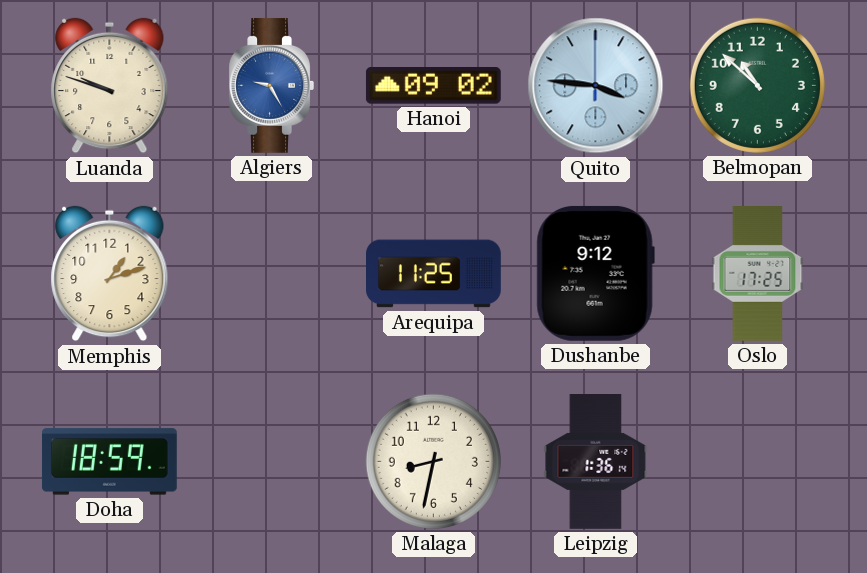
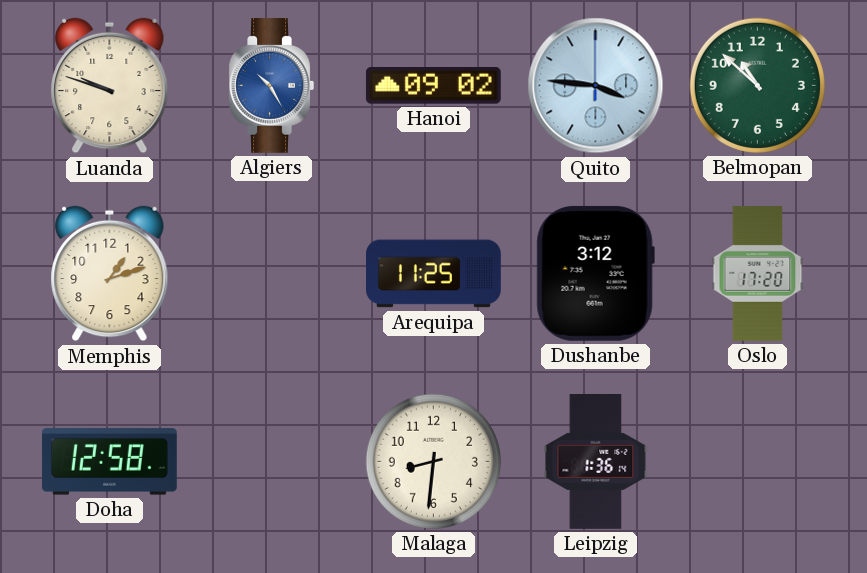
Algiers: 9:25 -> 10:25 (271, 85)
Dushanbe: 9:12 -> 3:12 (595, 273)
Oslo: 17:25 -> 17:20 (758, 274)
Doha: 18:59 -> 12:58 (109, 462)
Malaga: 8:32 -> 8:31 (433, 461)
